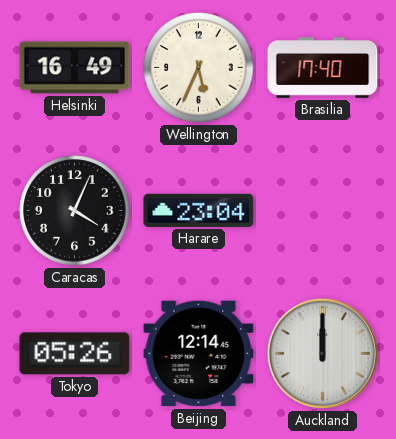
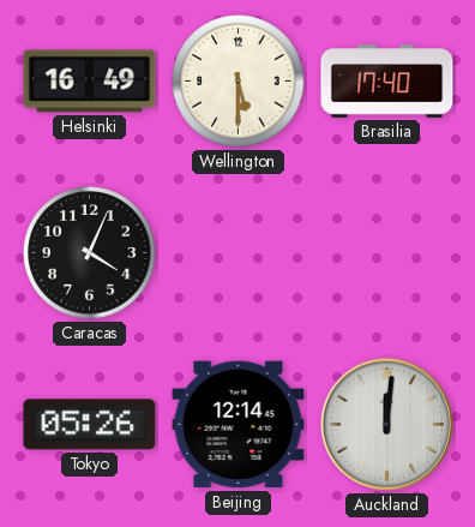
Wellington: 5:34 -> 5:30 (239, 82)
Harare: 23:04 -> none (199, 210)
Auckland: 12:00 -> 12:01 (386, 424)
